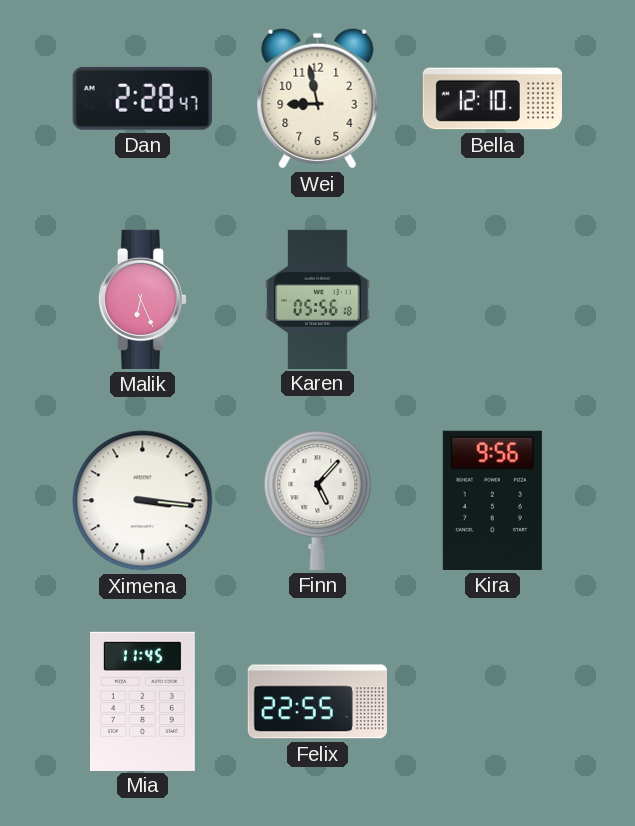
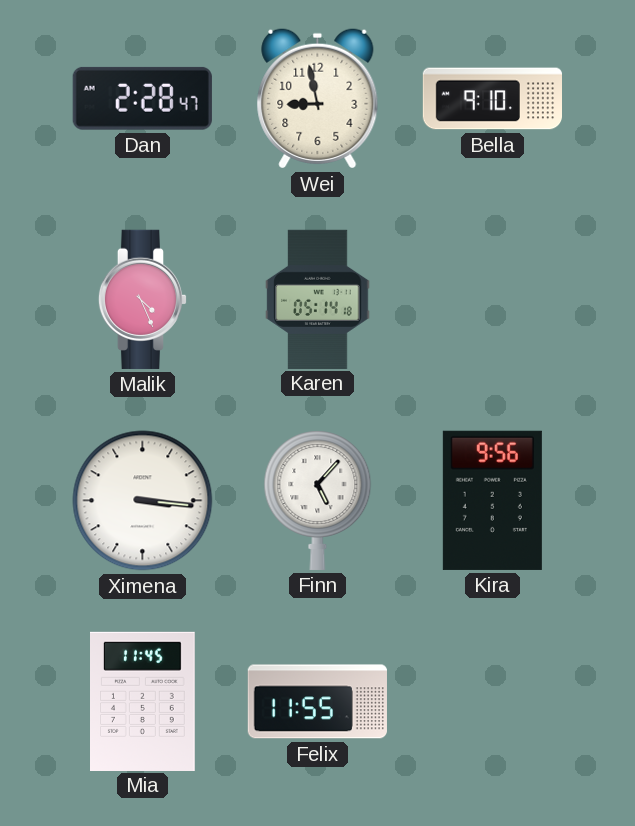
Bella: 12:10 -> 9:10 (492, 99)
Malik: 6:26 -> 4:26 (143, 299)
Karen: 05:56 -> 05:14 (318, 299)
Felix: 22:55 -> 11:55 (317, 702)
